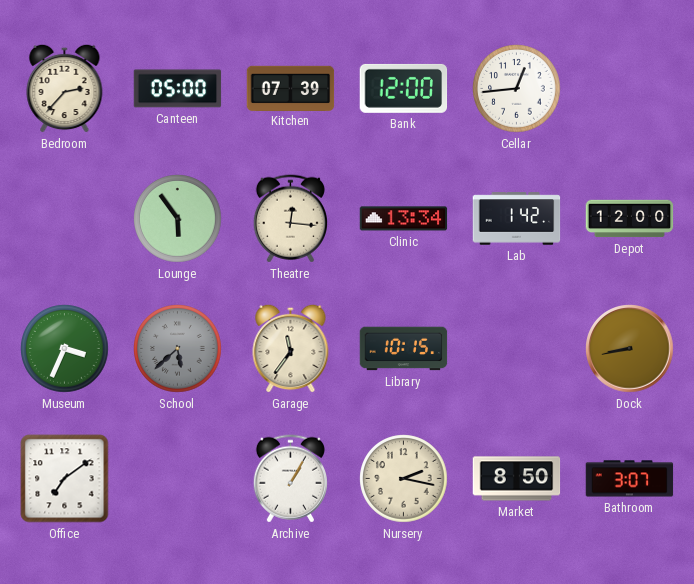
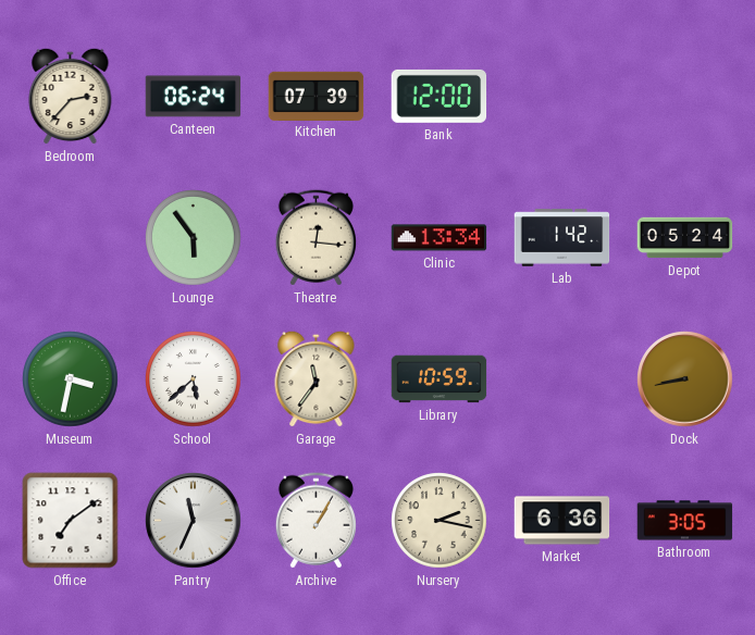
Canteen: 05:00 -> 06:24 (194, 97)
Cellar: 12:44 -> none (517, 89)
Depot: 12:00 -> 05:24 (685, 238)
Museum: 3:34 -> 3:32 (71, 379)
School dial: grey -> white (194, 379)
Library: 10:15 -> 10:59 (440, 379)
Pantry: none -> 11:34 (194, 521)
Market: 8:50 -> 6:36 (562, 521)
Bathroom: 3:07 -> 3:05 (685, 521)
